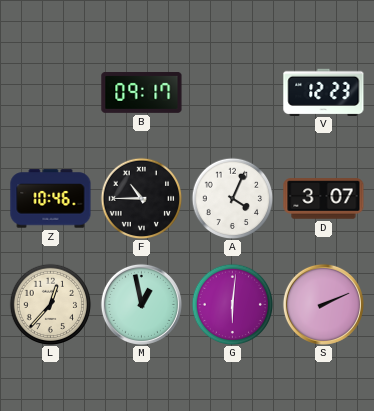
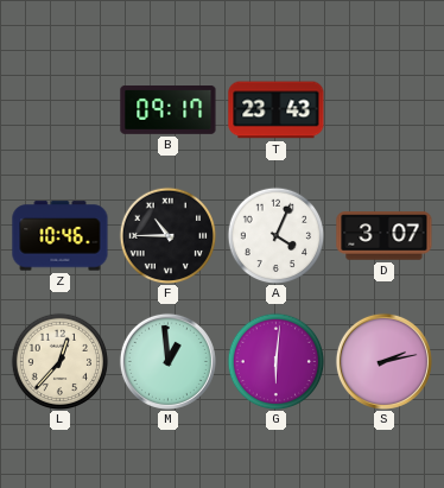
T: none -> 23:43 (277, 110)
V: 12:23 -> none (324, 92)
M: 12:58 -> 12:59 (167, 361)
S: 2:11 -> 2:13 (383, 361)
